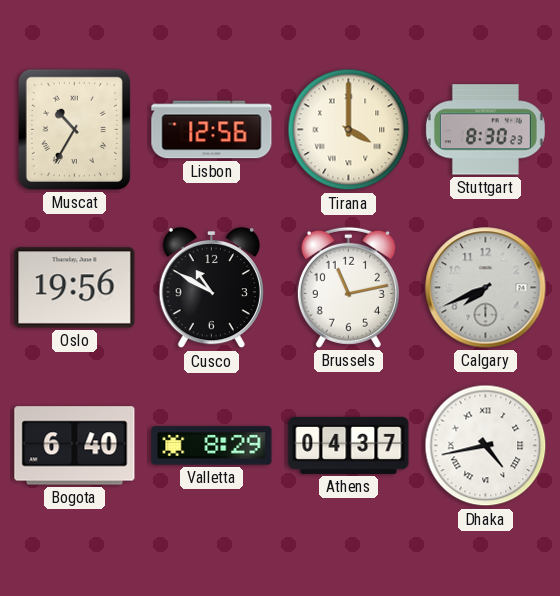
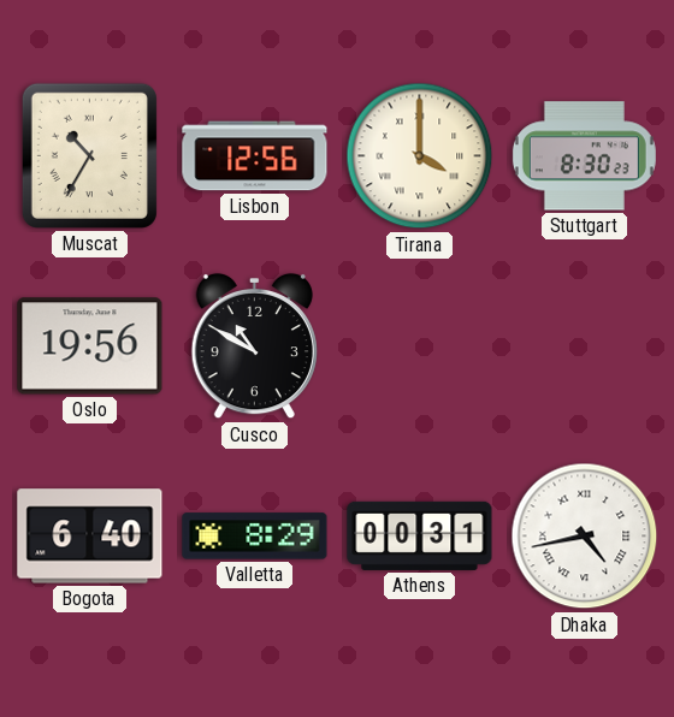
Brussels: 11:13 -> none (348, 287)
Calgary: 7:41 -> none (486, 288)
Athens: 04:37 -> 00:31 (420, 535)
